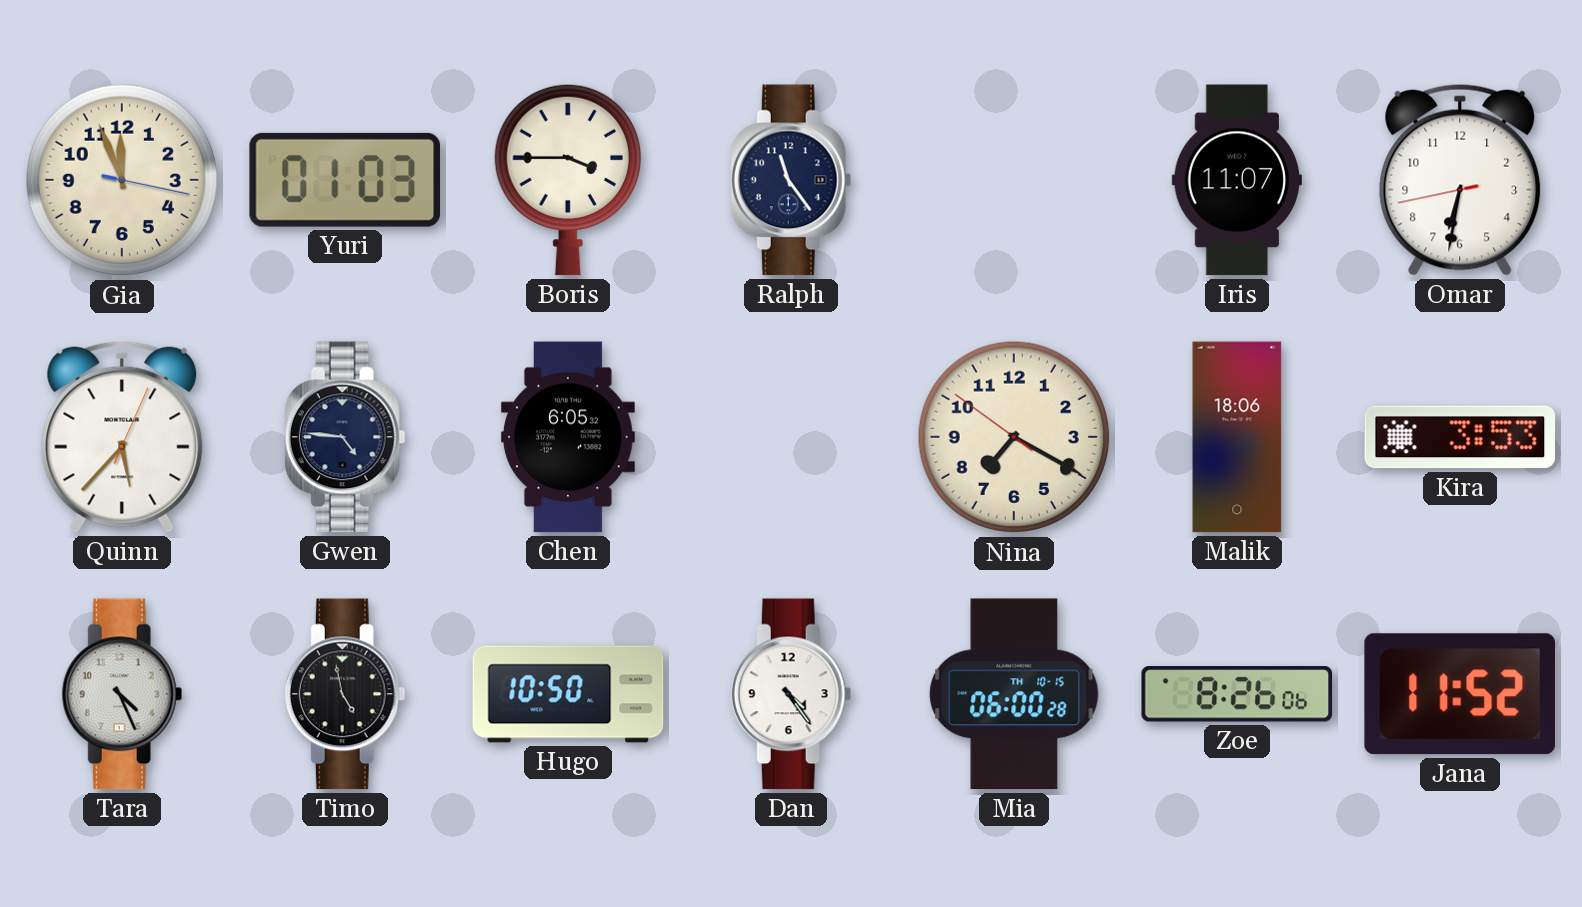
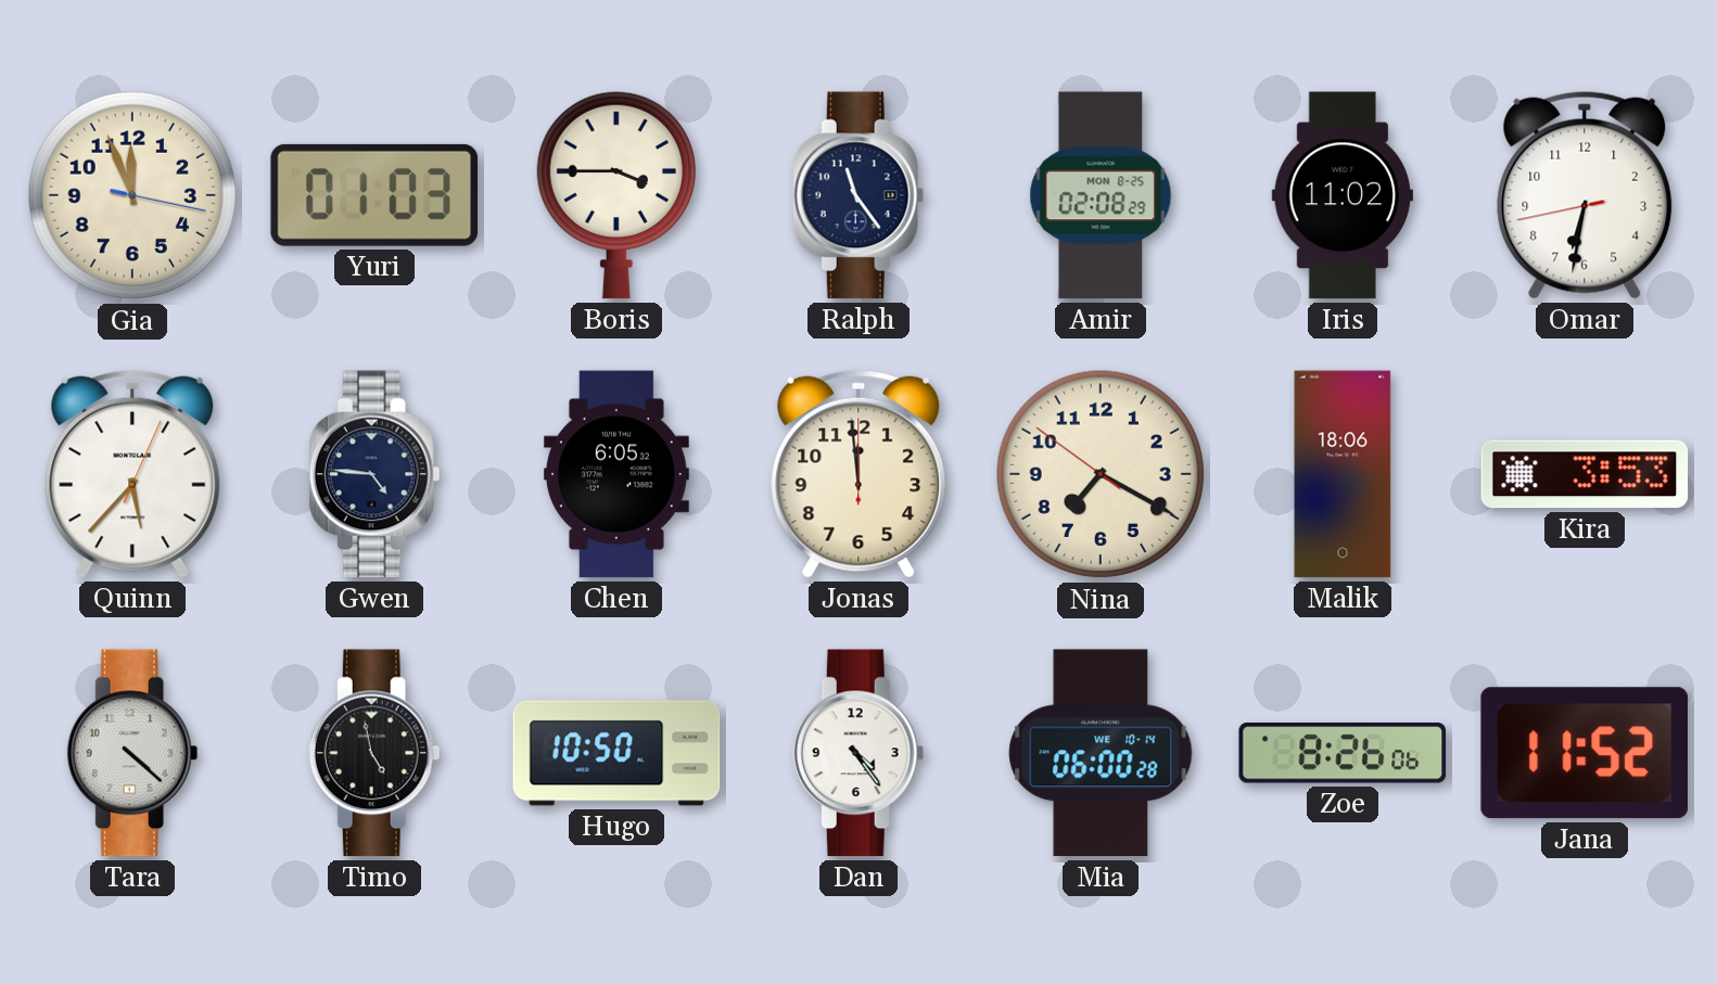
Amir: none -> 02:08 (1101, 195)
Iris: 11:07 -> 11:02 (1343, 195)
Jonas: none -> 11:59 (858, 474)
Tara: 4:26 -> 4:22 (132, 753)
Mia date: TH 10-15 -> WE 10-14 (1101, 753)
